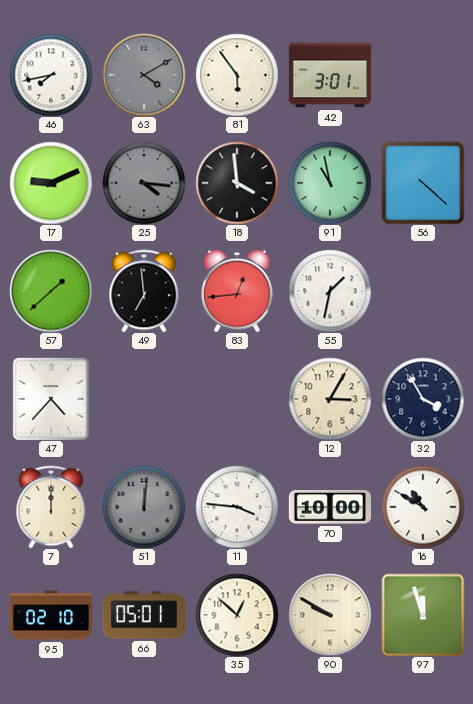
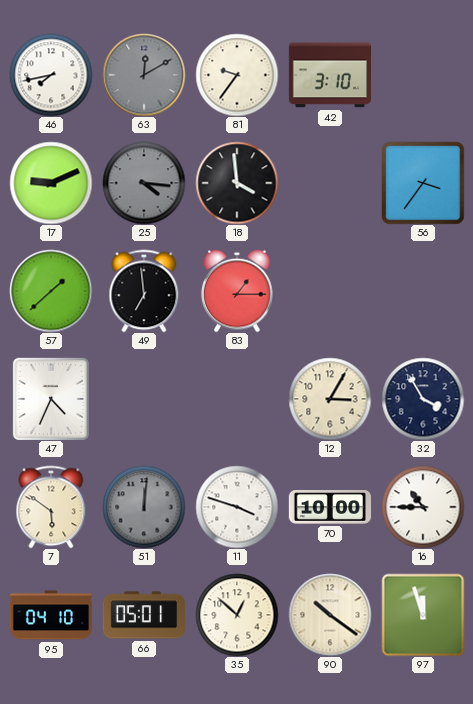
63: 4:10 -> 12:10 (144, 75)
81: 5:54 -> 9:36 (237, 75)
42: 3:01 -> 3:10 (330, 75)
91: 10:58 -> none (330, 183)
56: 4:22 -> 3:36 (423, 183)
83: 12:44 -> 1:15 (237, 291)
55: 1:32 -> none (330, 291)
47: 4:37 -> 4:34 (51, 399)
7: 12:00 -> 5:51 (51, 507)
11: 3:46 -> 3:48 (237, 507)
16: 10:50 -> 10:45 (423, 507)
95: 02:10 -> 04:10 (51, 615)
90: 9:50 -> 10:21 (330, 615)
